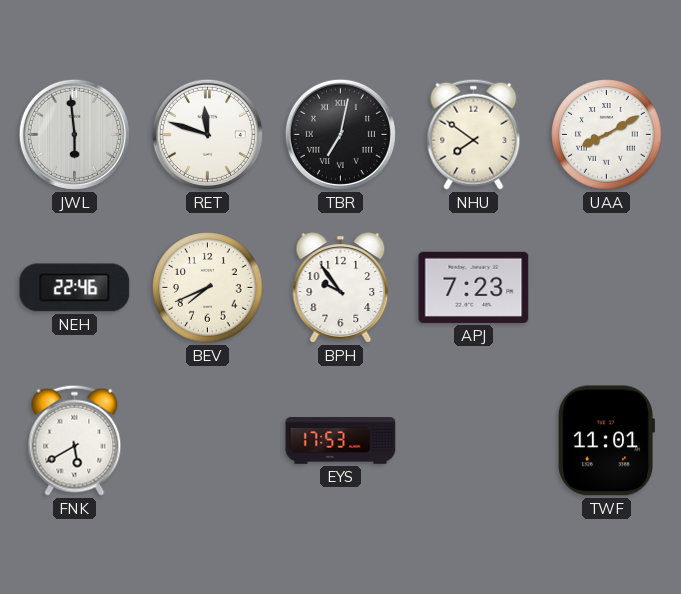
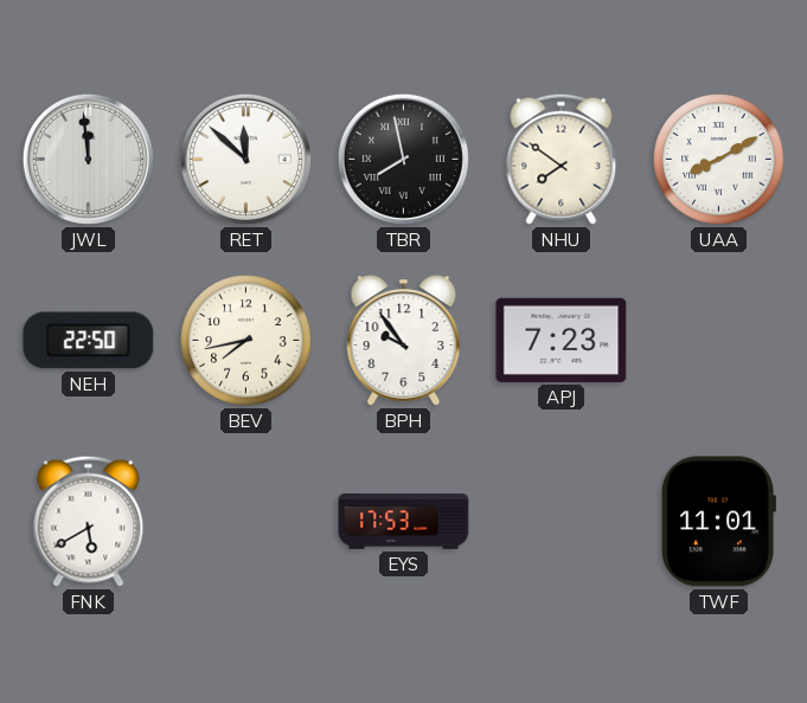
JWL: 5:59 -> 11:59 (88, 159)
RET: 11:48 -> 11:52 (245, 159)
TBR: 7:02 -> 7:58 (403, 159)
NEH: 22:46 -> 22:50 (89, 341)
BEV: 7:41 -> 7:43 (246, 341)
